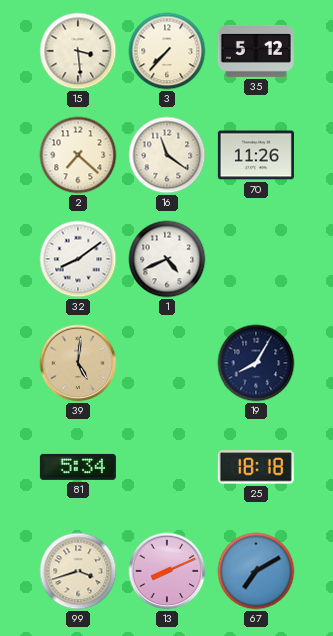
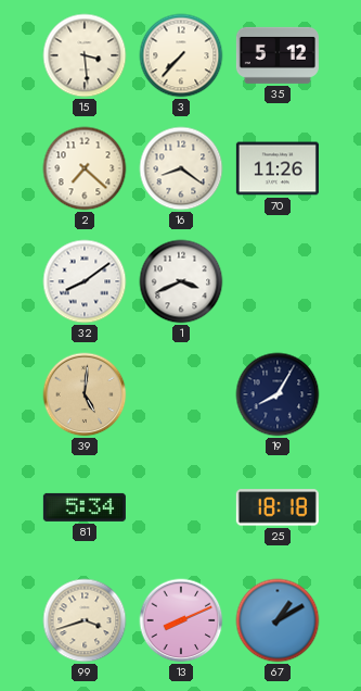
16: 11:21 -> 8:21 (181, 168)
1: 4:41 -> 3:41 (181, 281)
67: 7:10 -> 1:10 (278, 620)
